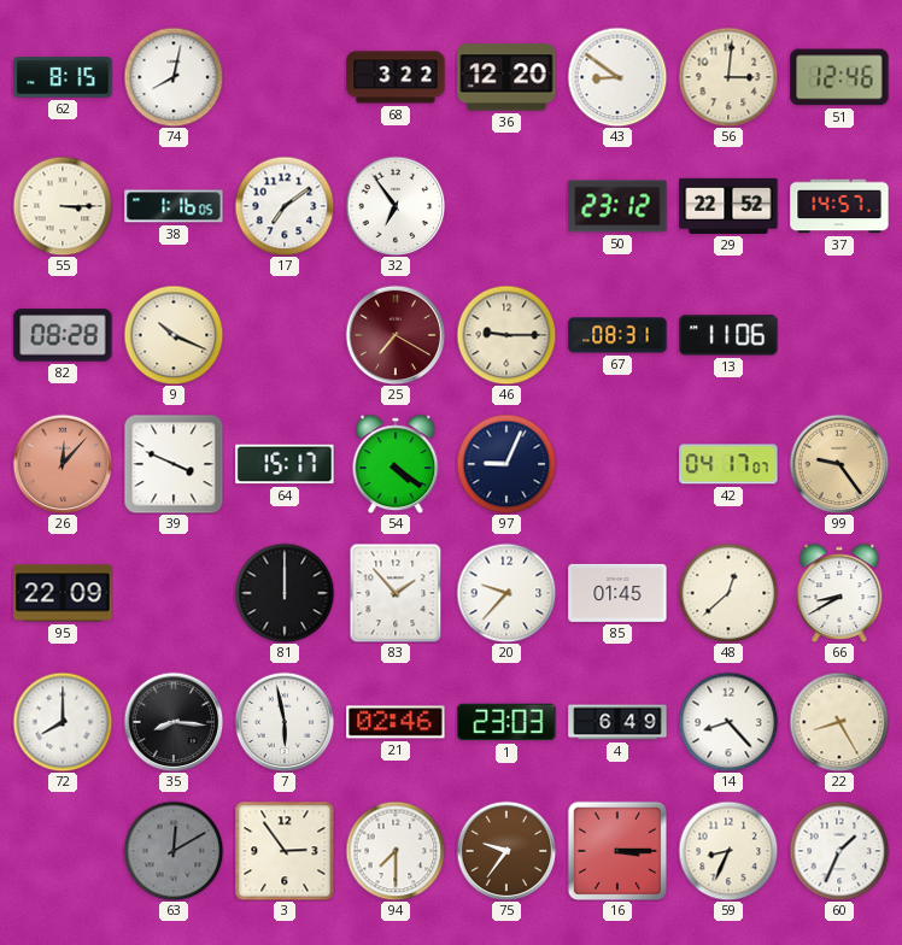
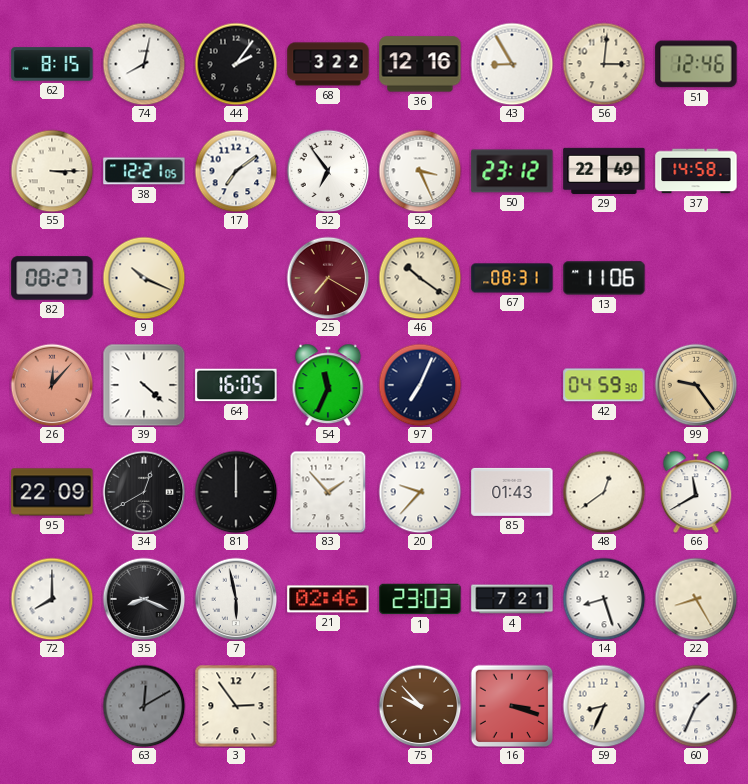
44: none -> 2:06 (236, 64)
36: 12:20 -> 12:16 (420, 64)
43: 8:51 -> 8:55 (512, 64)
38: 1:16 -> 12:21 (144, 171)
52: none -> 3:26 (420, 171)
29: 22:52 -> 22:49 (604, 171)
37: 14:57 -> 14:58 (696, 171)
82: 08:28 -> 08:27 (52, 278)
46: 9:15 -> 10:21 (420, 278)
39: 3:49 -> 4:22 (144, 385)
64: 15:17 -> 16:05 (236, 385)
54: 4:21 -> 11:34 (328, 385)
97: 9:04 -> 7:04 (420, 385)
42: 04:17 -> 04:59 (604, 385)
34: none -> 12:40 (144, 492)
85: 01:45 -> 01:43 (512, 492)
48: 12:38 -> 12:39 (604, 492)
66: 8:40 -> 11:40 (696, 492)
35: 8:16 -> 8:19 (144, 599)
4: 6:49 -> 7:21 (512, 599)
14: 8:23 -> 8:27 (604, 599)
94: 7:30 -> none (396, 851)
75: 9:36 -> 9:53 (420, 706)
16: 3:15 -> 3:18 (512, 706)
